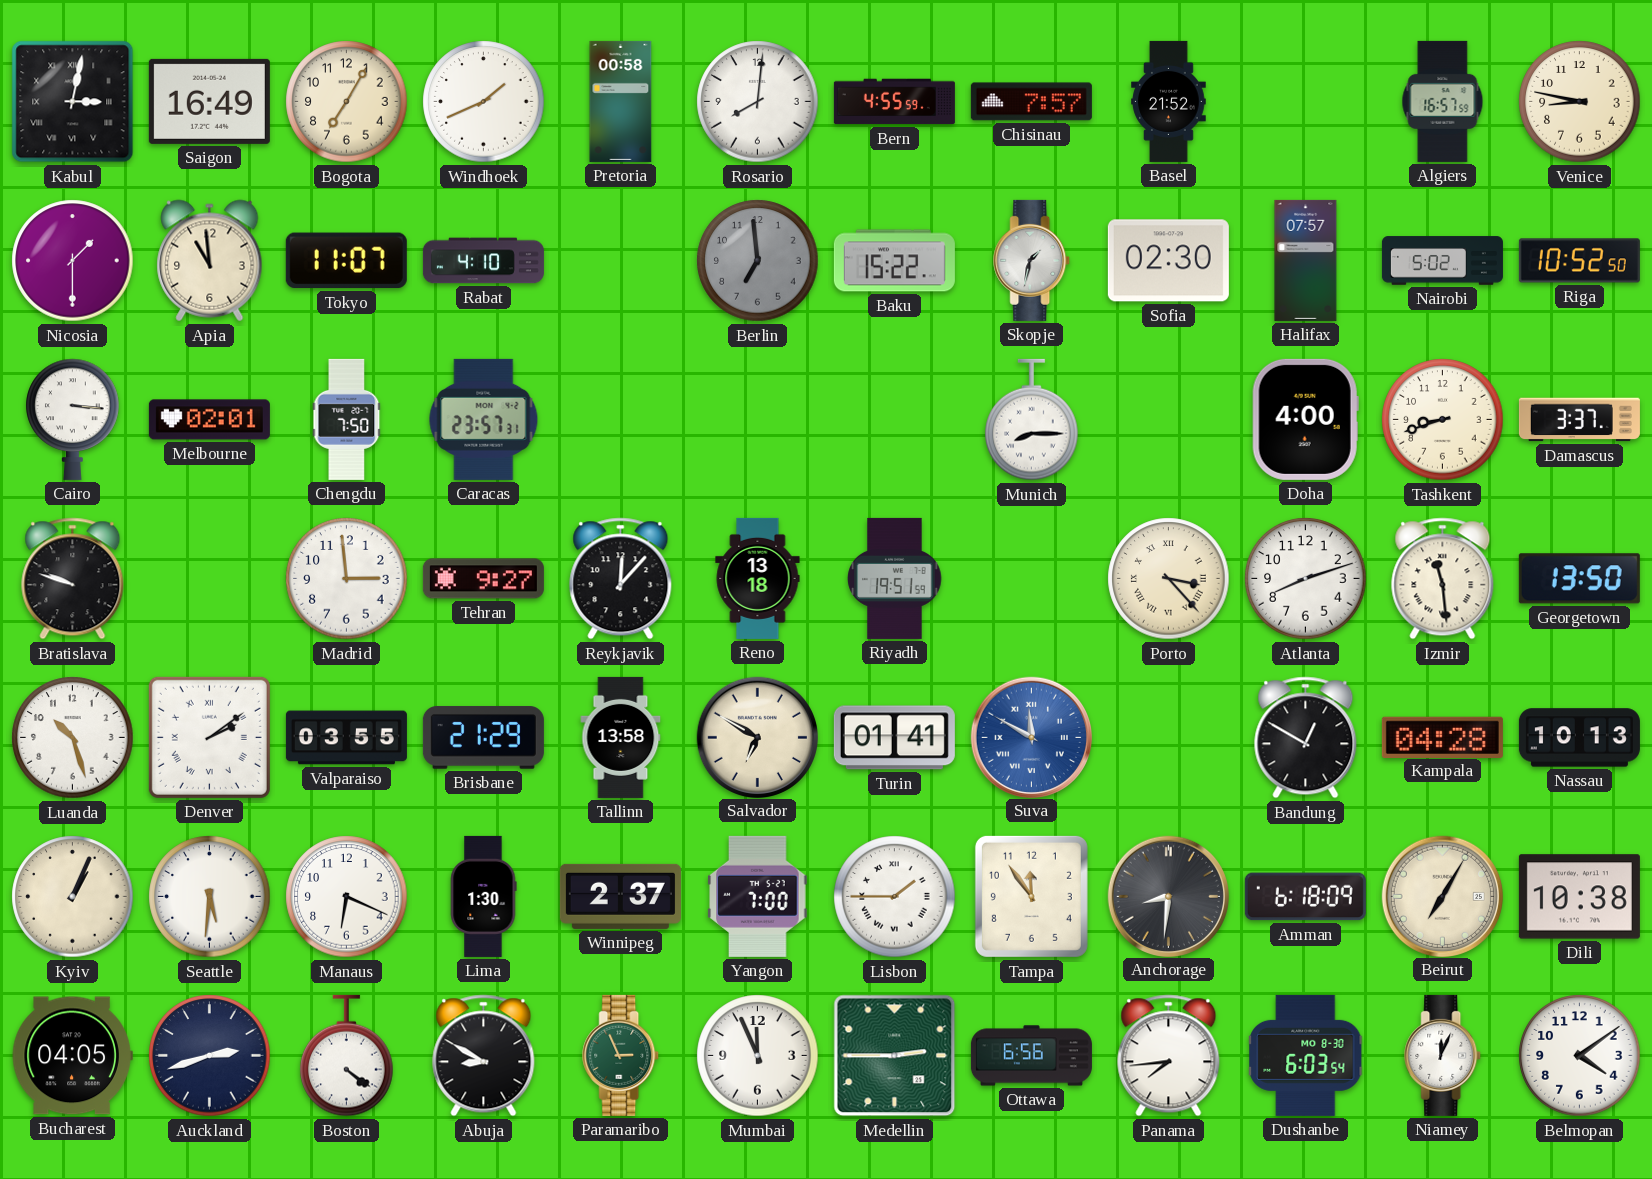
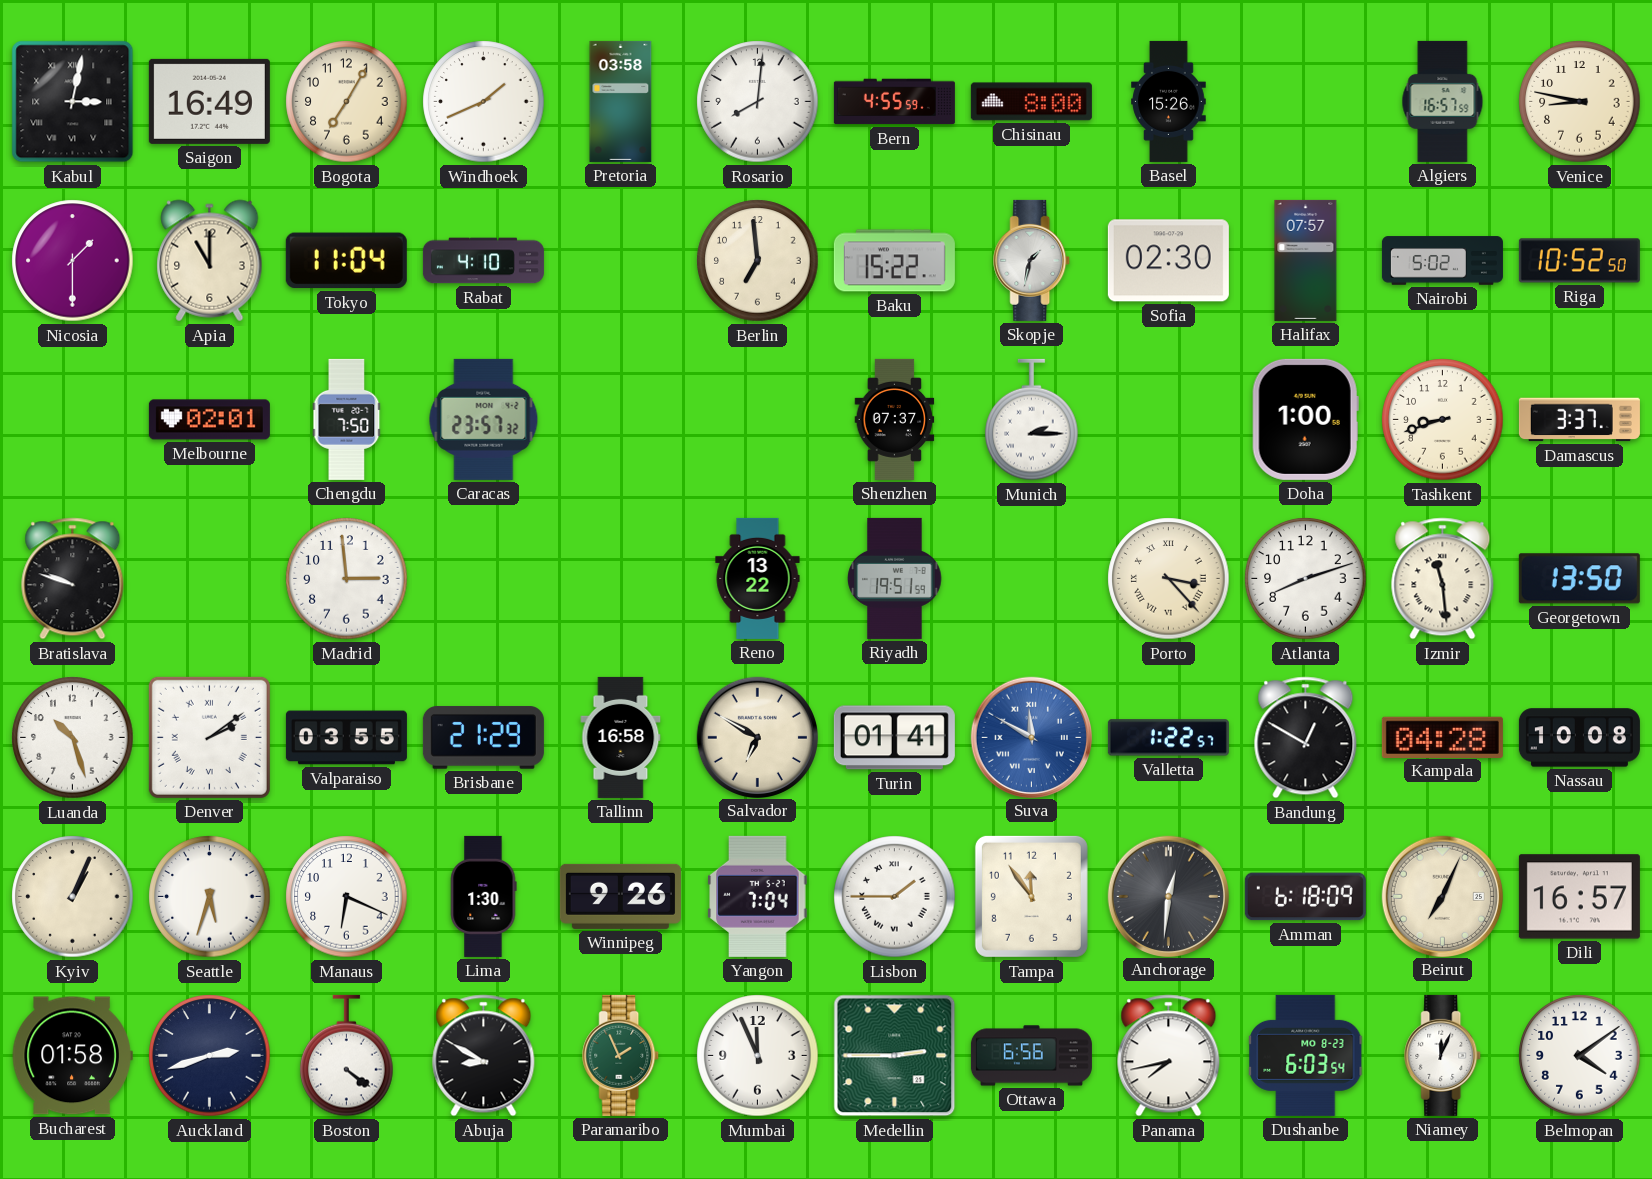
Pretoria: 00:58 -> 03:58 (621, 101)
Chisinau: 7:57 -> 8:00 (1031, 102)
Basel: 21:52 -> 15:26 (1169, 101)
Apia: 10:59 -> 11:00 (210, 261)
Tokyo: 11:07 -> 11:04 (346, 261)
Berlin dial: grey -> cream (758, 261)
Cairo: 3:16 -> none (73, 419)
Caracas: 23:57:31 -> 23:57:32 (484, 419)
Shenzhen: none -> 07:37 (895, 419)
Munich: 8:15 -> 2:15 (1032, 420)
Doha: 4:00 -> 1:00 (1305, 419)
Tehran: 9:27 -> none (483, 579)
Reykjavik: 12:07 -> none (621, 579)
Reno: 13:18 -> 13:22 (758, 578)
Tallinn: 13:58 -> 16:58 (621, 737)
Valletta: none -> 1:22 (1168, 738)
Nassau: 10:13 -> 10:08 (1579, 738)
Seattle: 5:31 -> 5:33 (210, 897)
Winnipeg: 2:37 -> 9:26 (620, 896)
Yangon: 7:00 -> 7:04 (758, 896)
Anchorage: 8:31 -> 12:31 (1168, 896)
Beirut: 7:05 -> 7:04 (1442, 896)
Dili: 10:38 -> 16:57 (1579, 897)
Bucharest: 04:05 -> 01:58 (72, 1056)
Paramaribo: 2:56 -> 1:56 (621, 1055)
Panama: 7:44 -> 7:43 (1169, 1056)
Dushanbe date: MO 8-30 -> MO 8-23 (1306, 1055)
